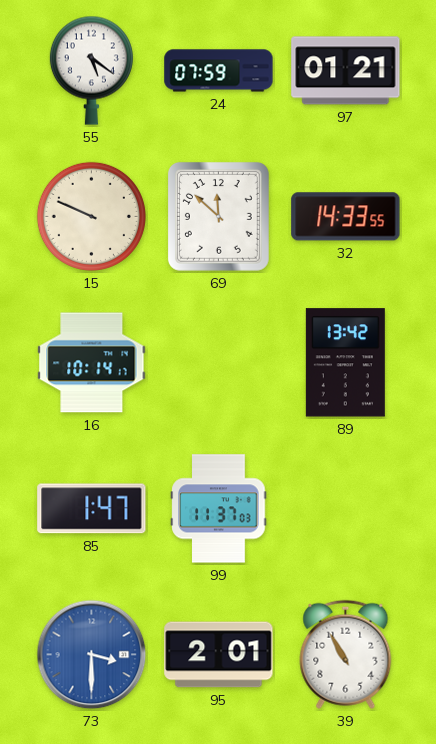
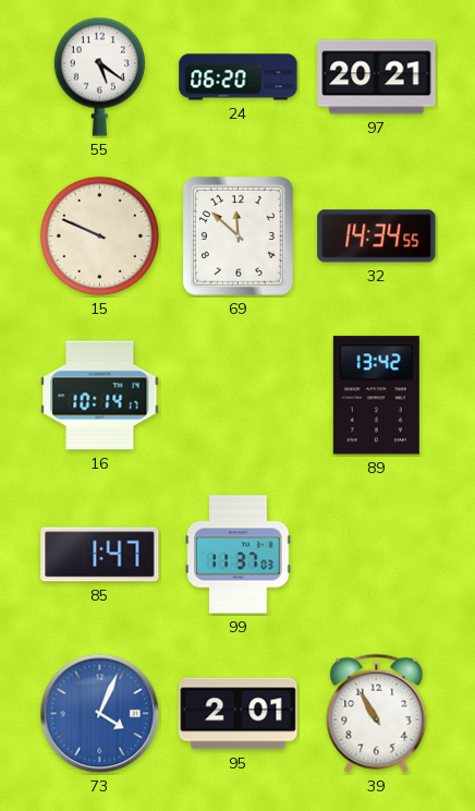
24: 07:59 -> 06:20 (239, 77)
97: 01:21 -> 20:21 (377, 77)
32: 14:33 -> 14:34 (377, 237)
73: 3:30 -> 4:04 (100, 714)
